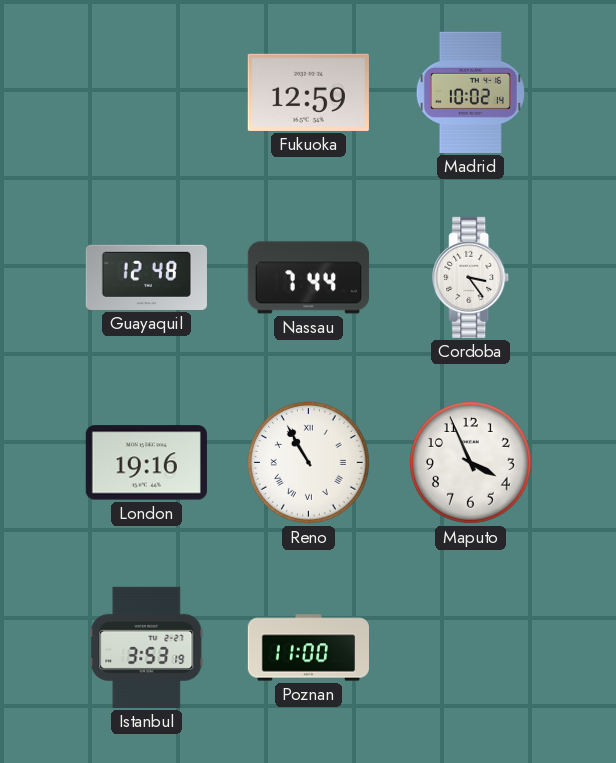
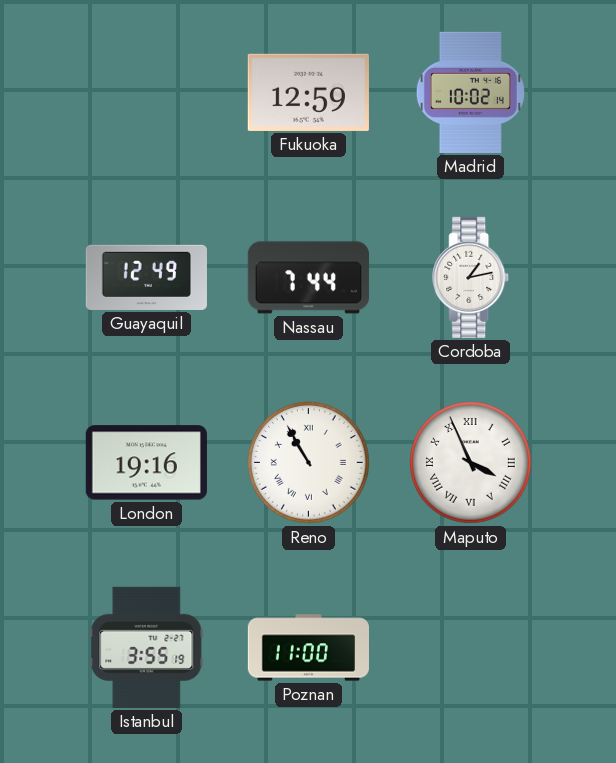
Guayaquil: 12:48 -> 12:49 (146, 277)
Cordoba: 3:24 -> 1:13 (471, 277)
Maputo numerals: Arabic -> Roman (471, 463)
Istanbul: 3:53 -> 3:55 (147, 647)
